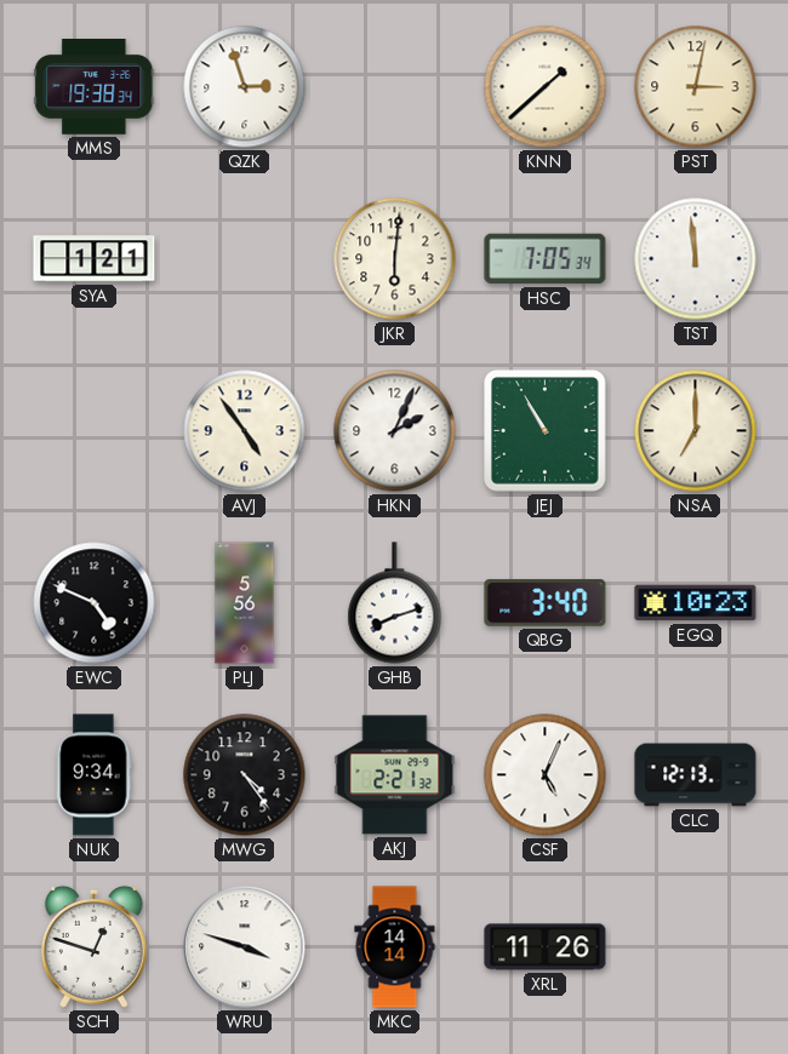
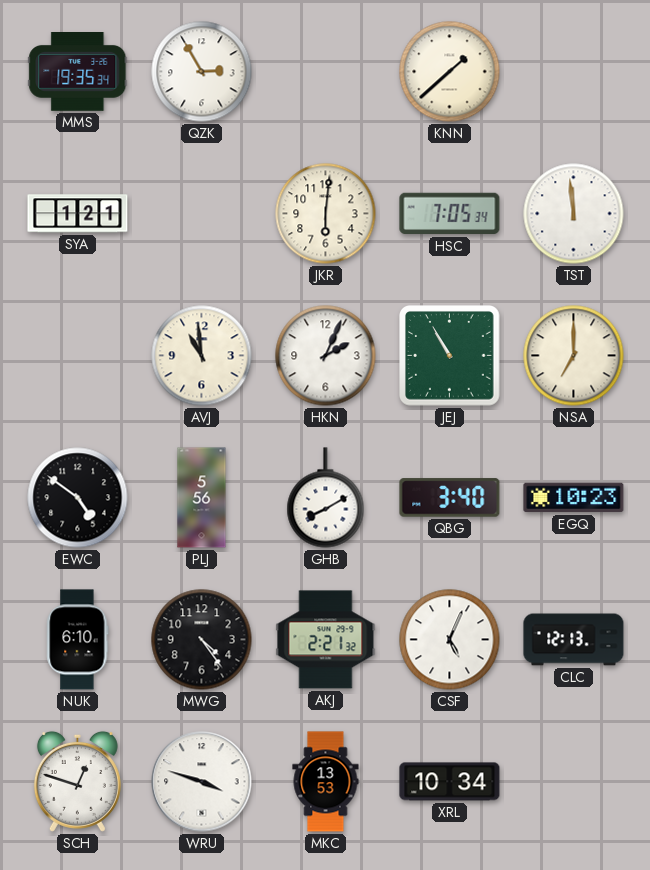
MMS: 19:38 -> 19:35 (78, 72)
QZK: 2:57 -> 2:55 (202, 72)
PST: 3:02 -> none (696, 87)
AVJ: 4:54 -> 10:59 (202, 356)
EWC: 4:49 -> 4:51 (78, 498)
GHB: 8:12 -> 8:10 (326, 498)
NUK: 9:34 -> 6:10 (78, 640)
MKC: 14:14 -> 13:53 (326, 782)
XRL: 11:26 -> 10:34 (450, 782)
